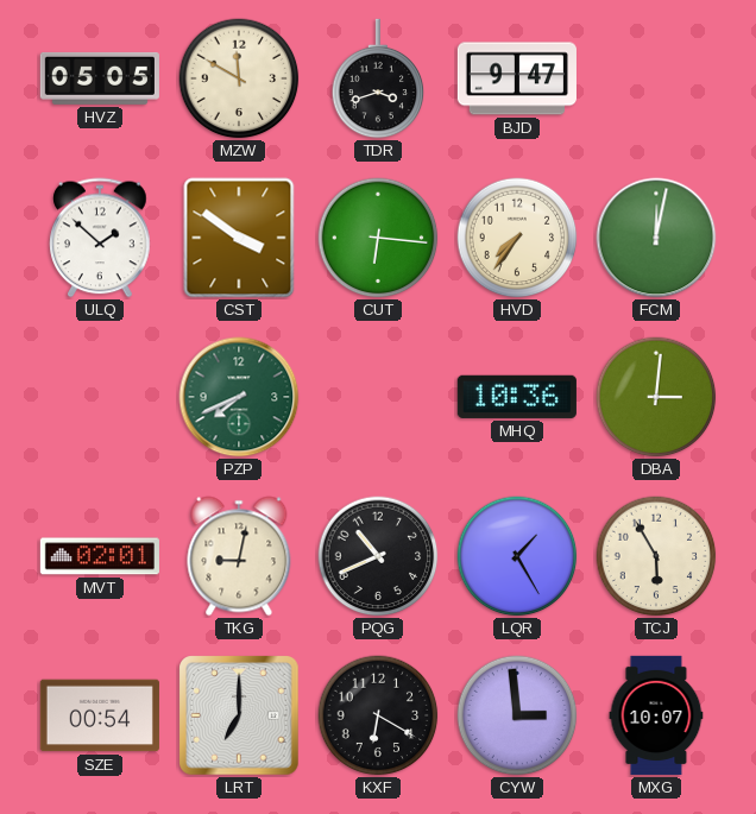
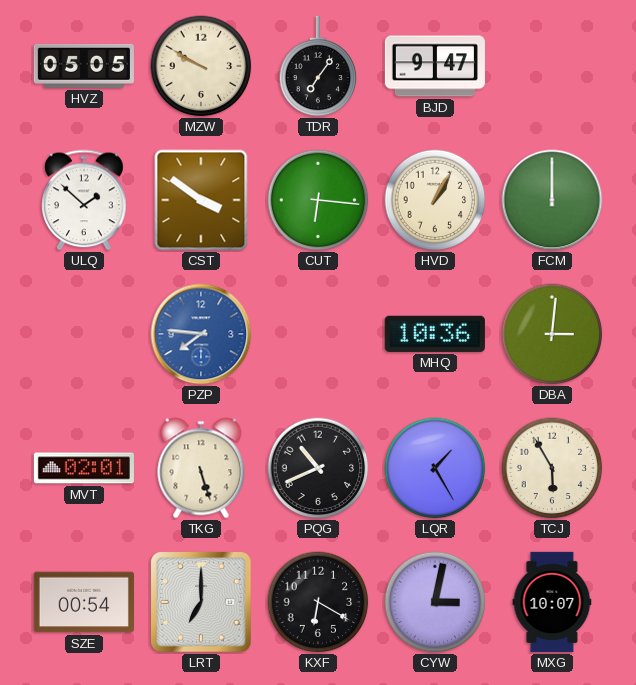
MZW: 11:50 -> 9:50 (201, 66)
TDR: 3:42 -> 7:06 (318, 66)
HVD: 7:36 -> 1:05 (435, 200)
FCM: 12:02 -> 12:00 (552, 200)
PZP: 7:41 -> 7:46 (201, 334)
PZP dial: green -> blue (201, 334)
TKG: 9:02 -> 5:27 (201, 468)
CYW: 2:59 -> 3:02 (435, 602)
